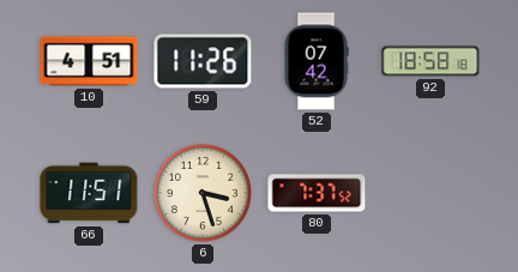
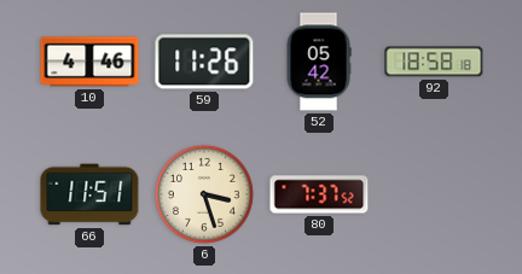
10: 4:51 -> 4:46 (89, 62)
52: 07:42 -> 05:42 (319, 62)
